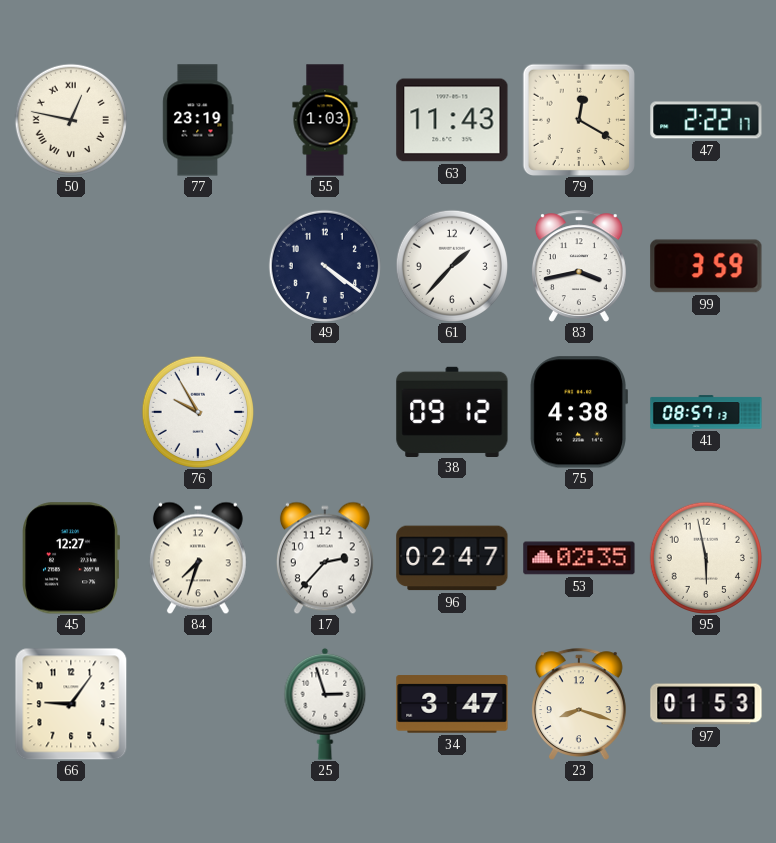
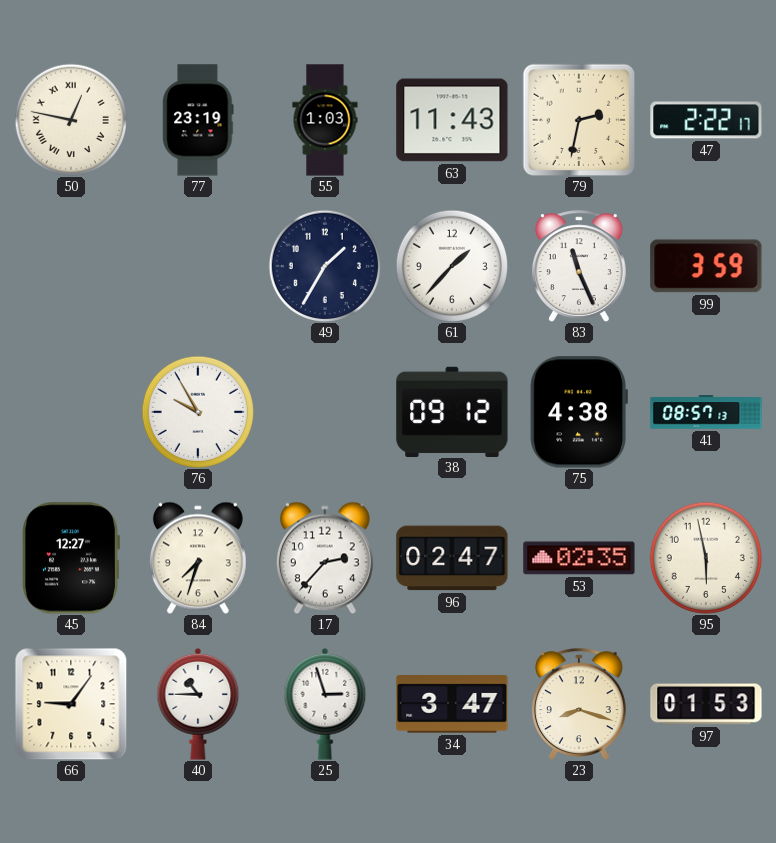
79: 12:20 -> 2:32 (578, 119)
49: 4:21 -> 1:35 (325, 266)
83: 3:43 -> 11:26 (579, 266)
40: none -> 10:45 (198, 704)
